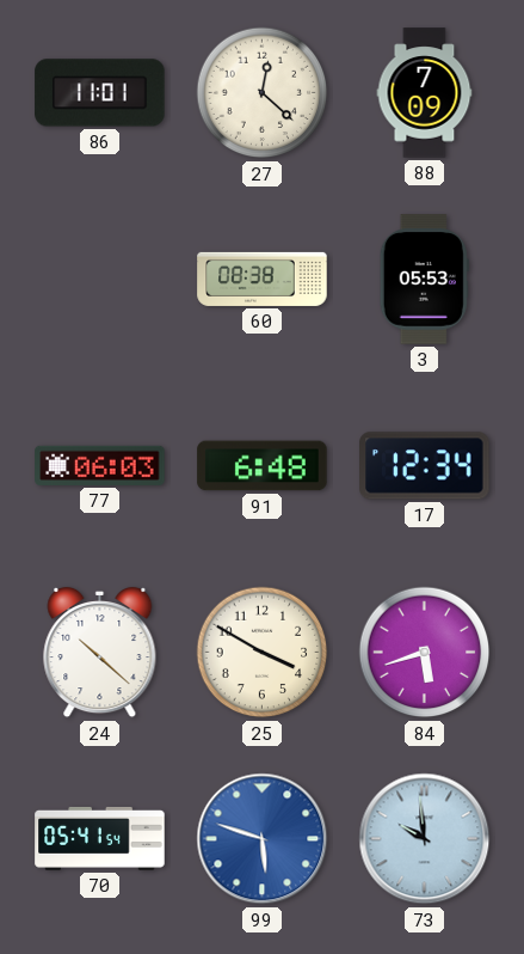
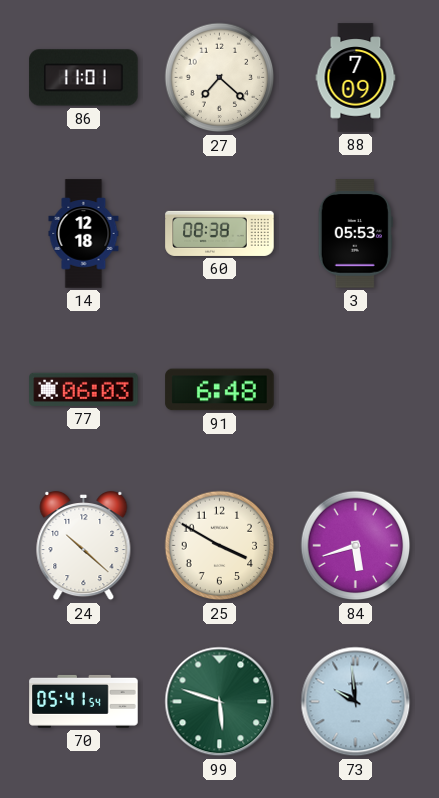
27: 12:22 -> 7:22 (220, 78)
14: none -> 12:18 (84, 234)
17: 12:34 -> none (425, 466)
99 dial: blue -> green (220, 702)
